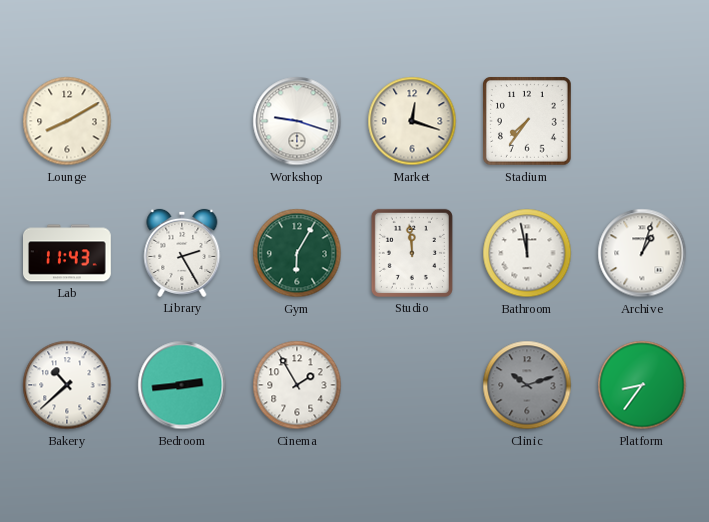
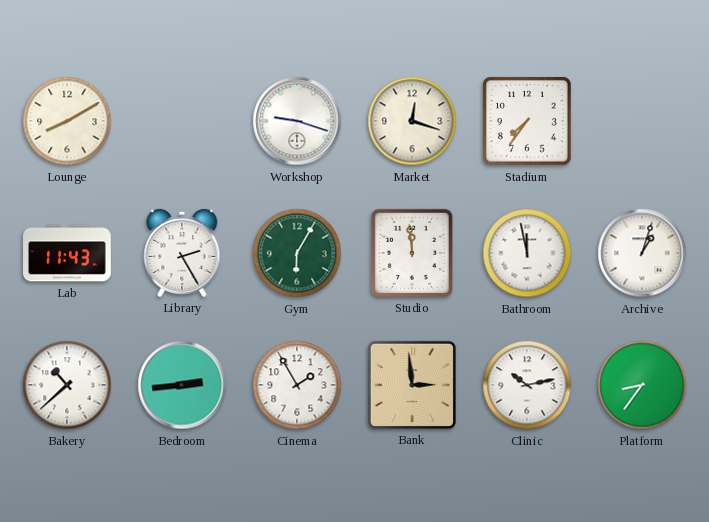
Bank: none -> 2:59 (412, 385)
Clinic: 10:12 -> 10:13 (527, 385)
Clinic dial: grey -> white (527, 385)
